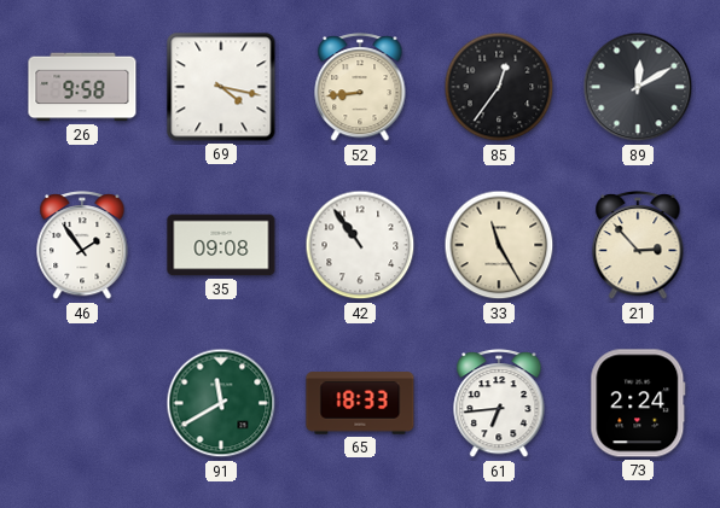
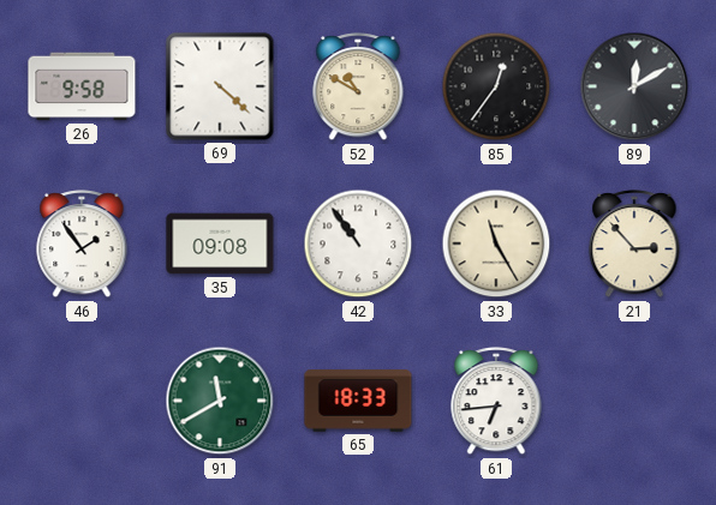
69: 4:17 -> 4:22 (220, 86)
52: 8:44 -> 10:50 (358, 88)
73: 2:24 -> none (638, 403)
